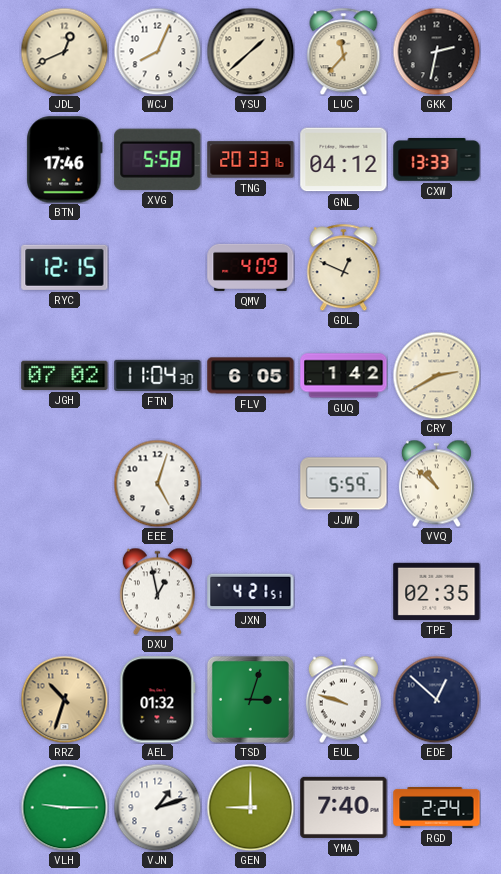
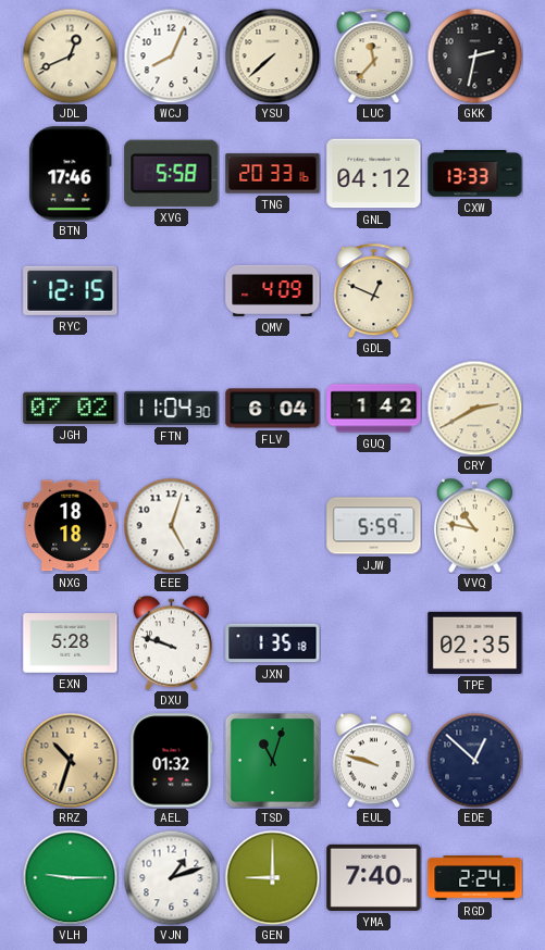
YSU: 1:38 -> 7:38 (272, 55)
FLV: 6:05 -> 6:04 (273, 409)
NXG: none -> 18:18 (71, 526)
VVQ: 10:52 -> 10:47 (474, 525)
EXN: none -> 5:28 (71, 643)
DXU: 12:58 -> 9:48 (171, 642)
JXN: 4:21 -> 1:35 (273, 643)
TSD: 3:03 -> 11:03 (272, 760)
